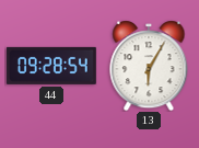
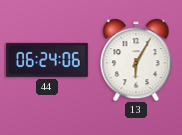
44: 09:28 -> 06:24 (47, 60)
